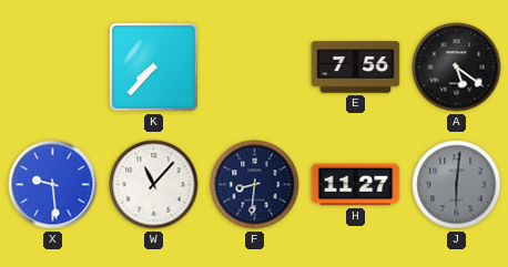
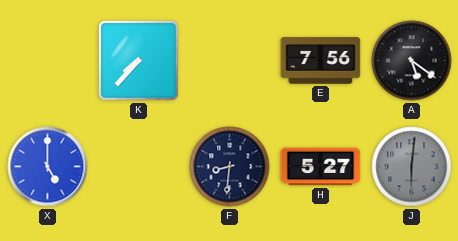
X: 9:29 -> 5:00 (48, 167)
W: 11:07 -> none (154, 185)
H: 11:27 -> 5:27 (321, 167)
